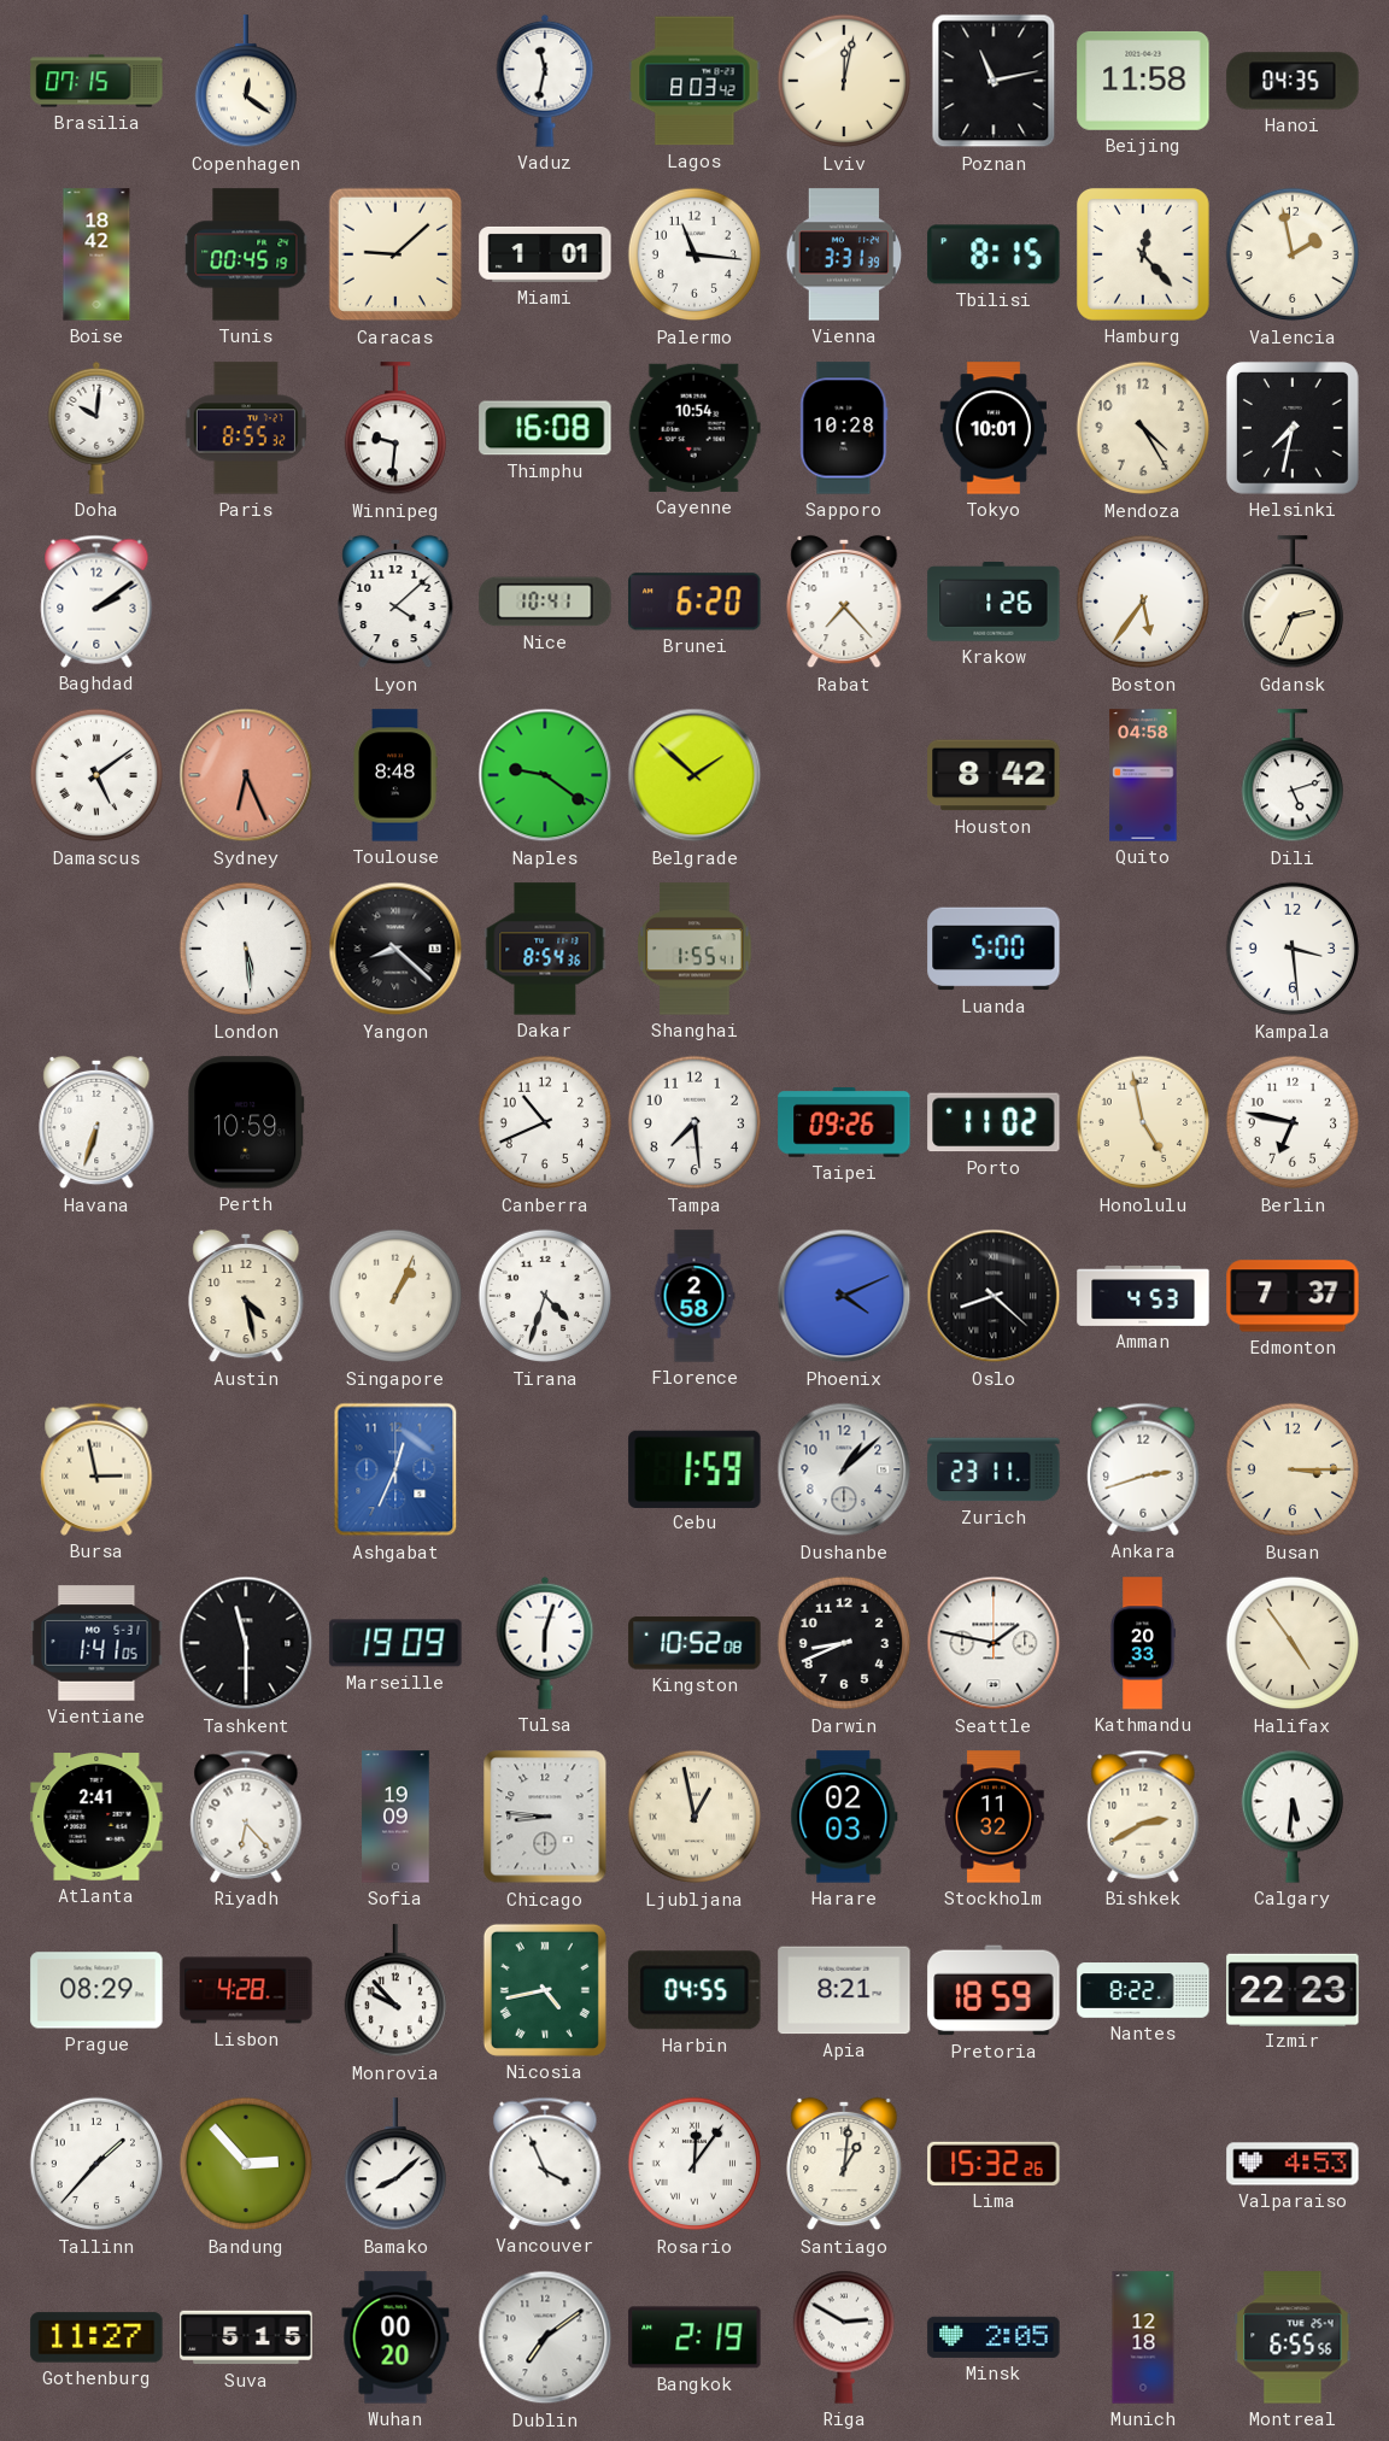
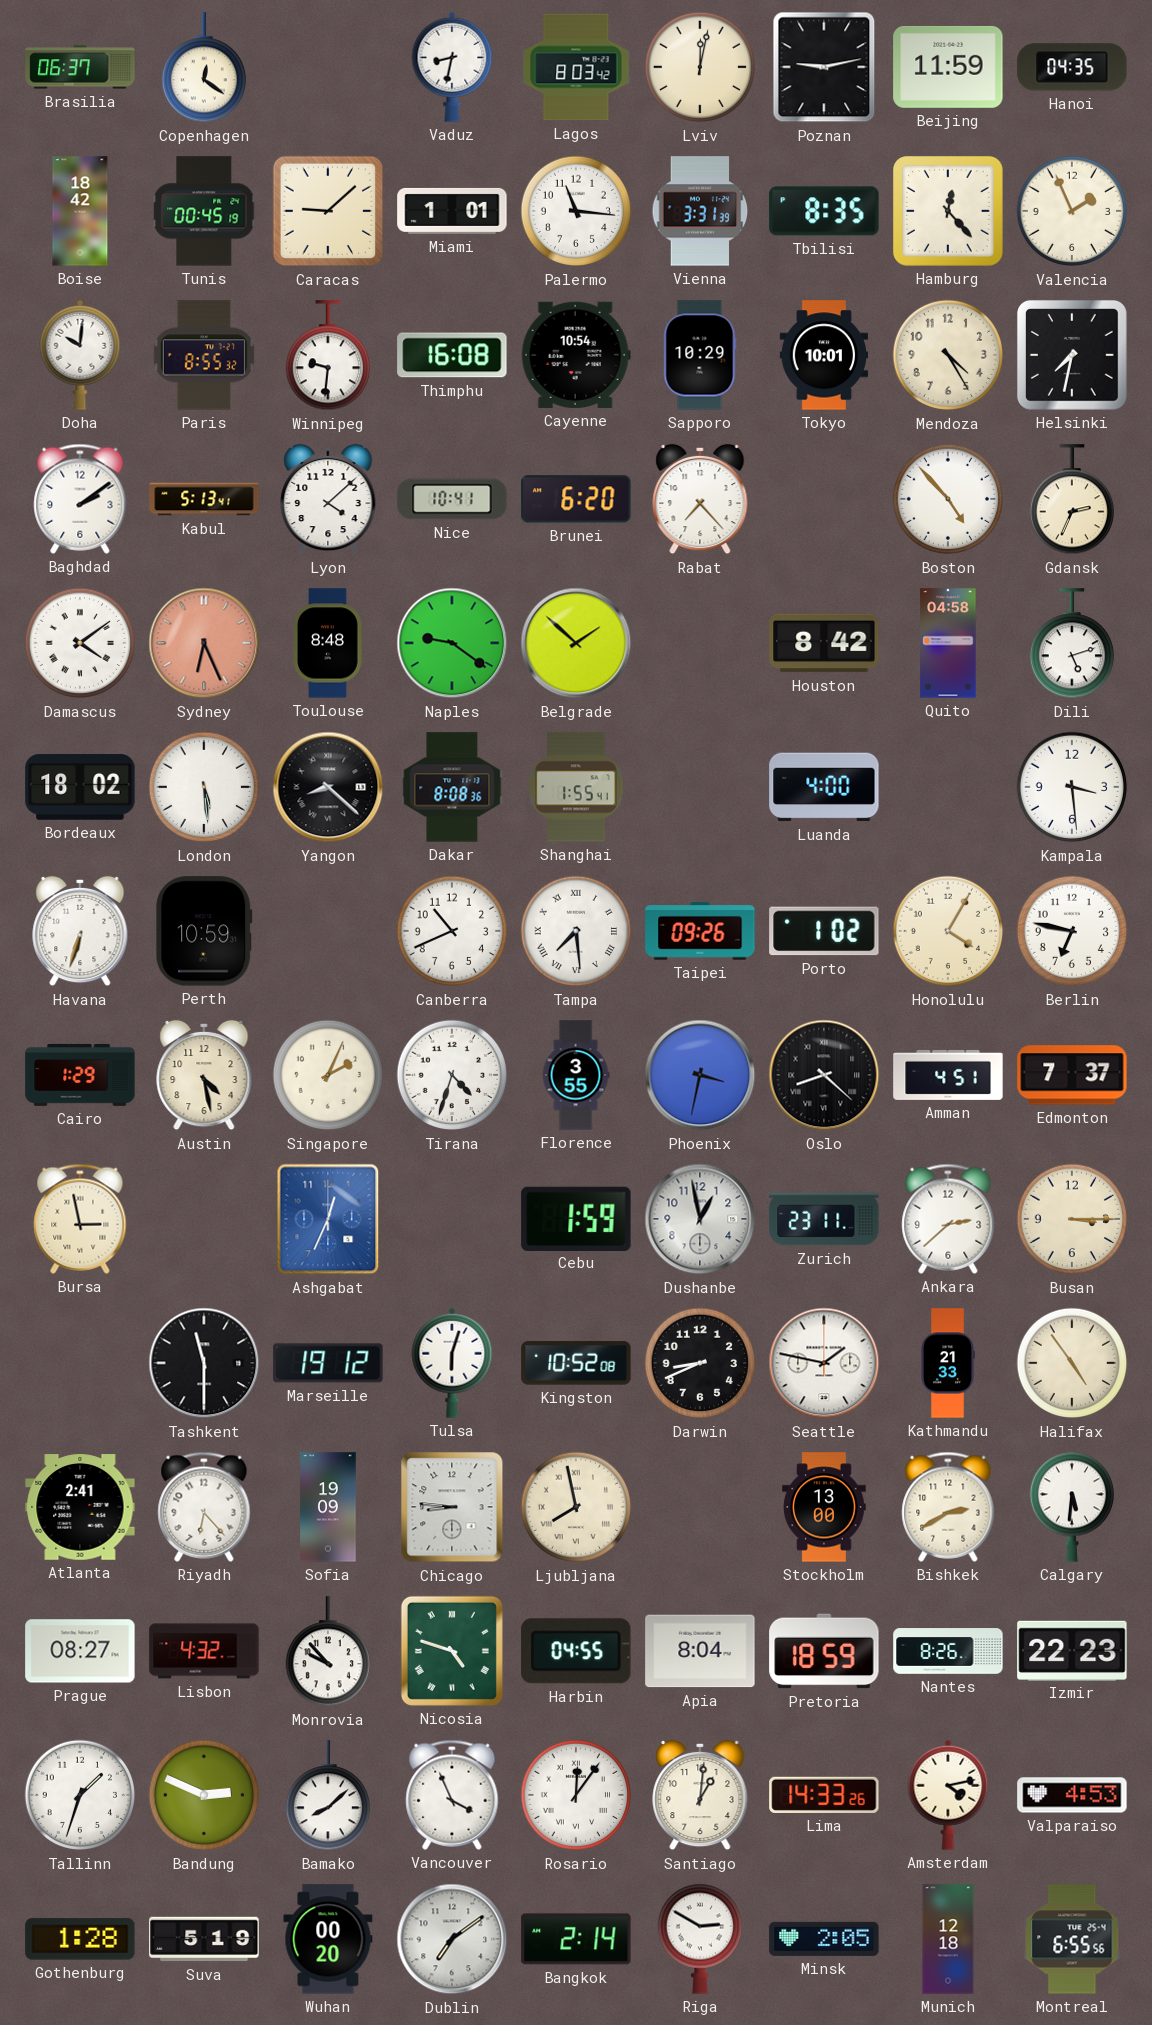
Brasilia: 07:15 -> 06:37 (80, 67)
Vaduz: 11:32 -> 8:32 (452, 67)
Poznan: 11:13 -> 9:13 (824, 67)
Beijing: 11:58 -> 11:59 (948, 67)
Tbilisi: 8:15 -> 8:35 (824, 211)
Valencia: 1:58 -> 1:56 (1072, 211)
Sapporo: 10:28 -> 10:29 (700, 355)
Kabul: none -> 5:13 (204, 499)
Krakow: 1:26 -> none (994, 602)
Boston: 5:36 -> 4:53 (948, 499)
Damascus: 5:09 -> 4:09 (80, 643)
Bordeaux: none -> 18:02 (80, 788)
Dakar: 8:54 -> 8:08 (452, 787)
Luanda: 5:00 -> 4:00 (824, 787)
Tampa numerals: Arabic -> Roman (576, 931)
Porto: 11:02 -> 1:02 (824, 931)
Honolulu: 4:58 -> 4:05 (948, 931)
Cairo: none -> 1:29 (80, 1075)
Singapore: 1:04 -> 2:04 (328, 1075)
Florence: 2:58 -> 3:55 (576, 1075)
Phoenix: 4:11 -> 3:32 (700, 1075)
Amman: 4:53 -> 4:51 (948, 1075)
Dushanbe: 1:08 -> 12:58 (700, 1219)
Ankara: 2:42 -> 2:38 (948, 1219)
Vientiane: 1:41 -> none (96, 1643)
Marseille: 19:09 -> 19:12 (328, 1363)
Kathmandu: 20:33 -> 21:33 (948, 1363)
Ljubljana: 12:58 -> 7:58 (576, 1507)
Harare: 02:03 -> none (844, 1817)
Stockholm: 11:32 -> 13:00 (824, 1507)
Prague: 08:29 -> 08:27 (80, 1651)
Lisbon: 4:28 -> 4:32 (204, 1651)
Nicosia: 4:43 -> 4:48 (452, 1651)
Apia: 8:21 -> 8:04 (700, 1651)
Nantes: 8:22 -> 8:26 (948, 1651)
Tallinn: 1:37 -> 1:33 (80, 1795)
Bandung: 2:53 -> 2:49 (204, 1795)
Lima: 15:32 -> 14:33 (824, 1795)
Amsterdam: none -> 4:13 (948, 1795)
Gothenburg: 11:27 -> 1:28 (80, 1939)
Suva: 5:15 -> 5:19 (204, 1939)
Bangkok: 2:19 -> 2:14 (576, 1939)
